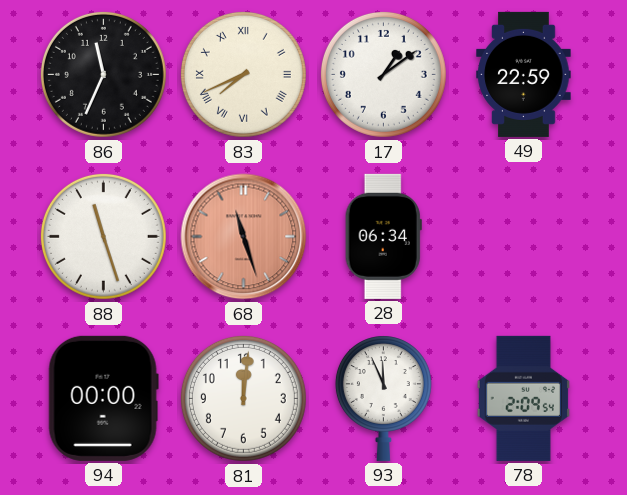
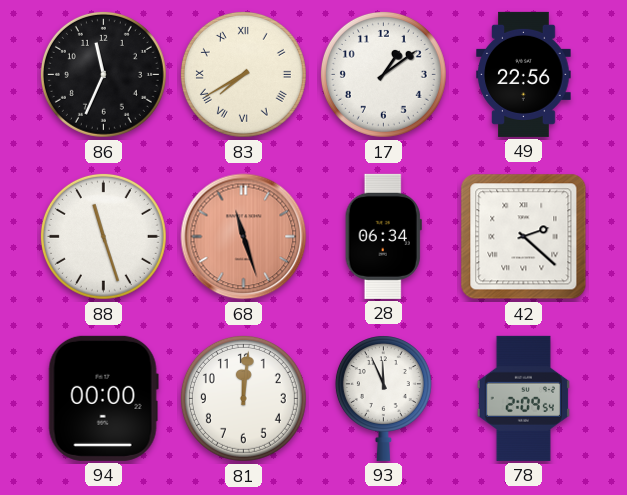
83: 7:41 -> 7:40 (243, 74)
49: 22:59 -> 22:56 (524, 74)
42: none -> 2:22 (524, 237)
